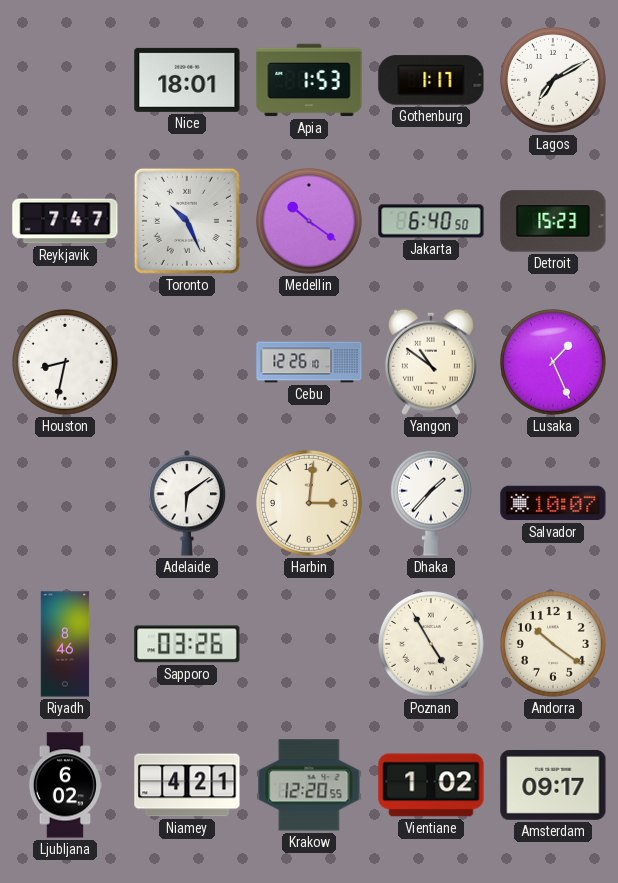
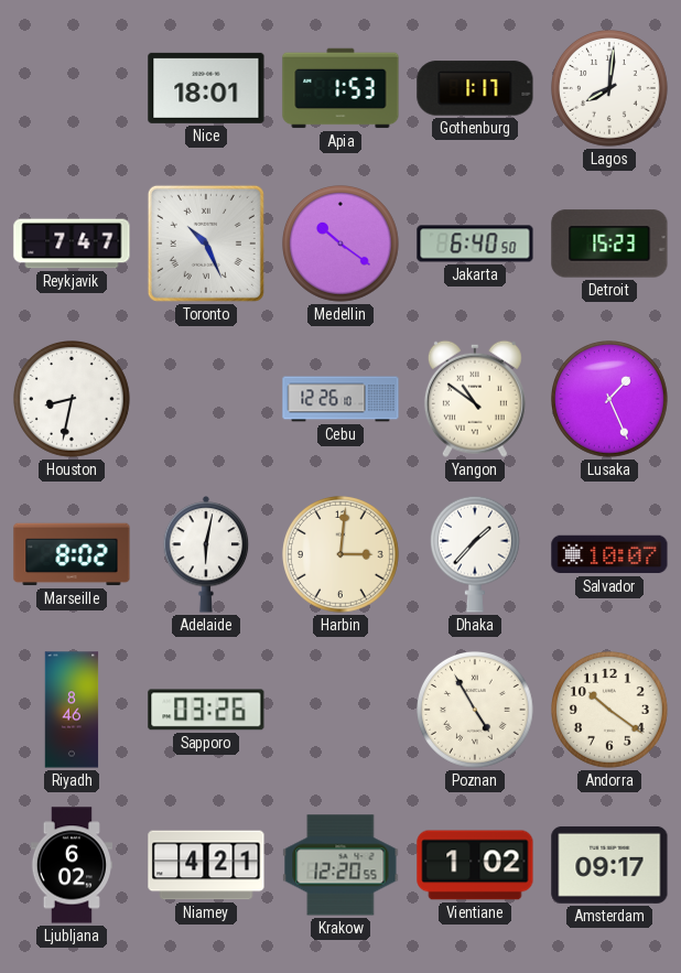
Lagos: 7:10 -> 8:01 (610, 89)
Marseille: none -> 8:02 (72, 554)
Adelaide: 6:09 -> 6:02 (206, 554)
